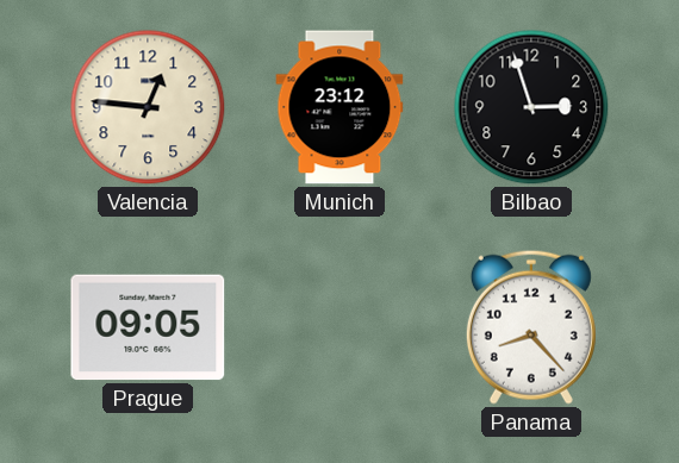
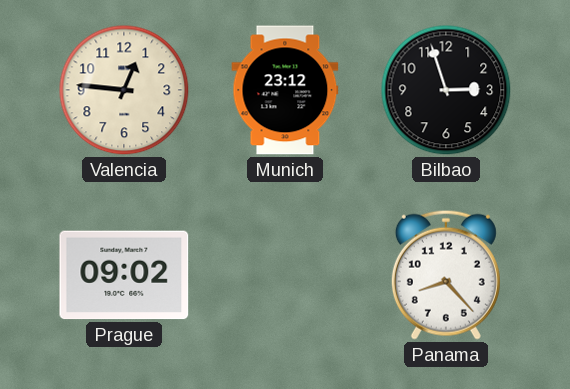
Prague: 09:05 -> 09:02 (124, 275)
